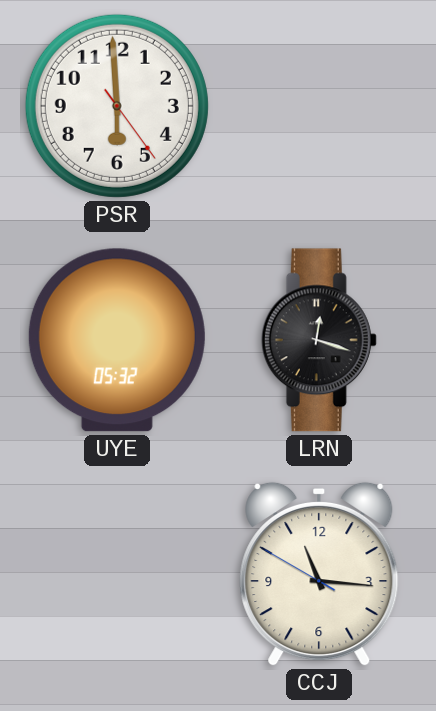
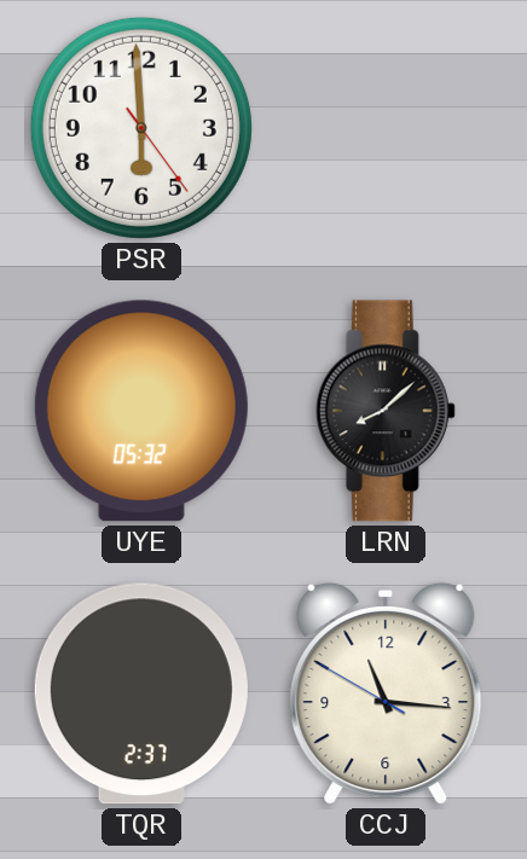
LRN: 12:18 -> 8:08 (386, 411)
TQR: none -> 2:37 (141, 693)
